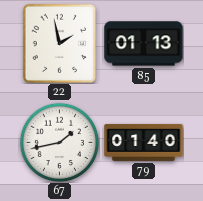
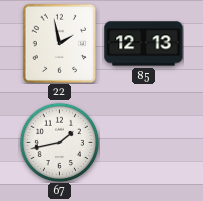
85: 01:13 -> 12:13 (144, 44)
79: 01:40 -> none (144, 142)
